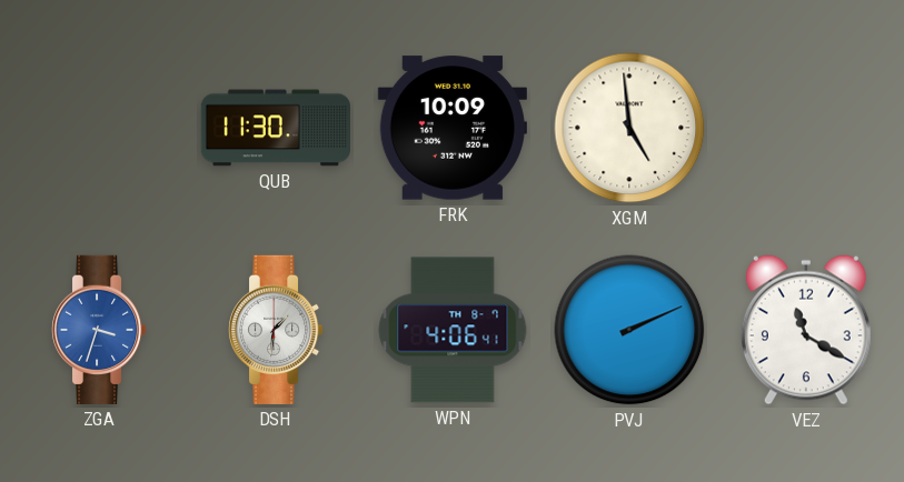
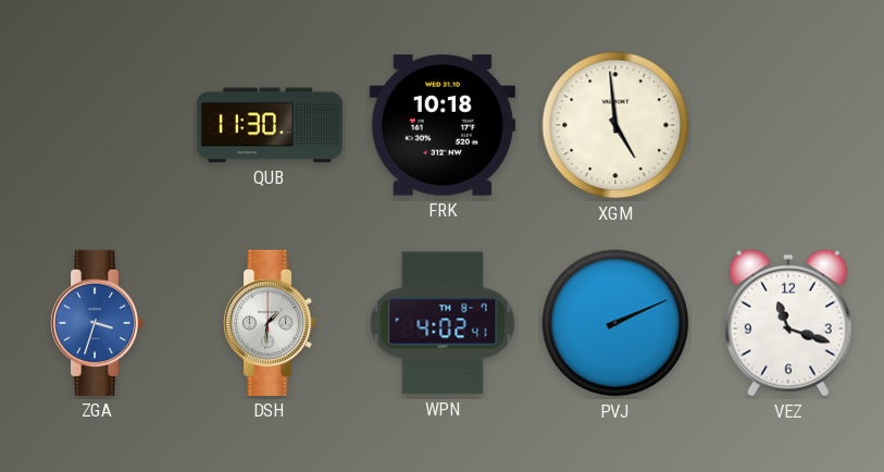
FRK: 10:09 -> 10:18 (443, 125)
WPN: 4:06 -> 4:02 (443, 323)
VEZ: 11:20 -> 11:18 (788, 323)
